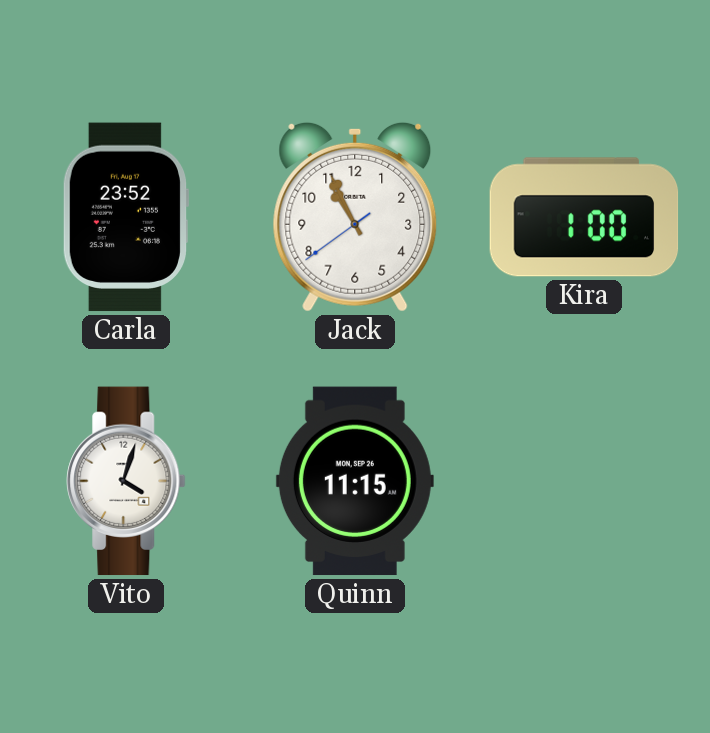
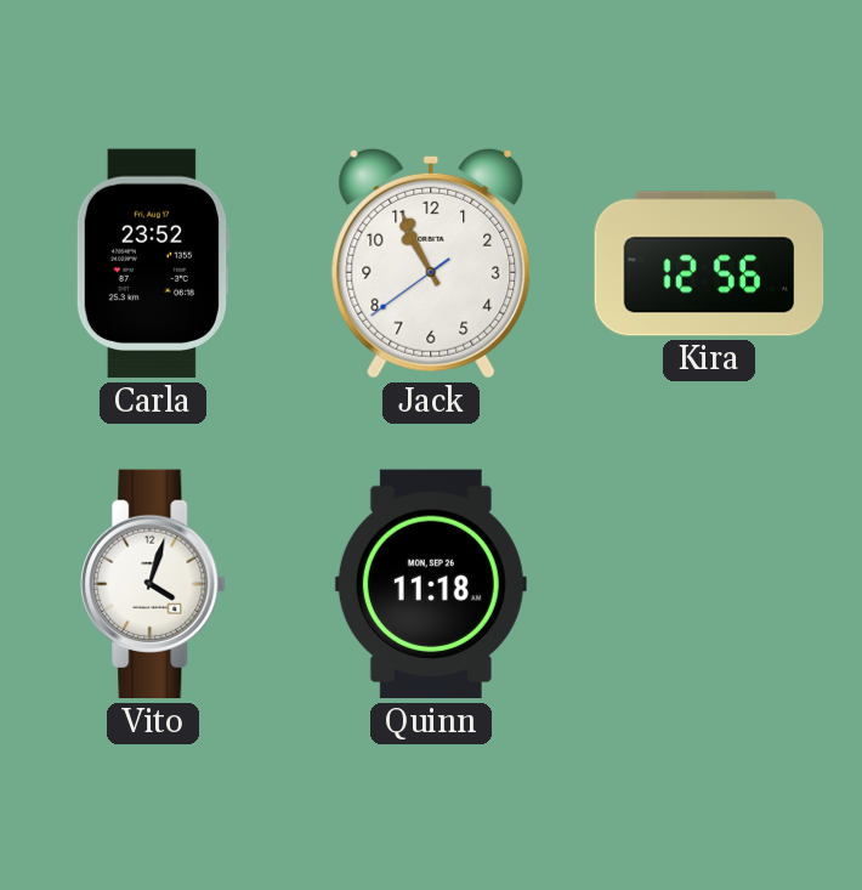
Kira: 1:00 -> 12:56 (709, 263)
Quinn: 11:15 -> 11:18 (431, 584)
